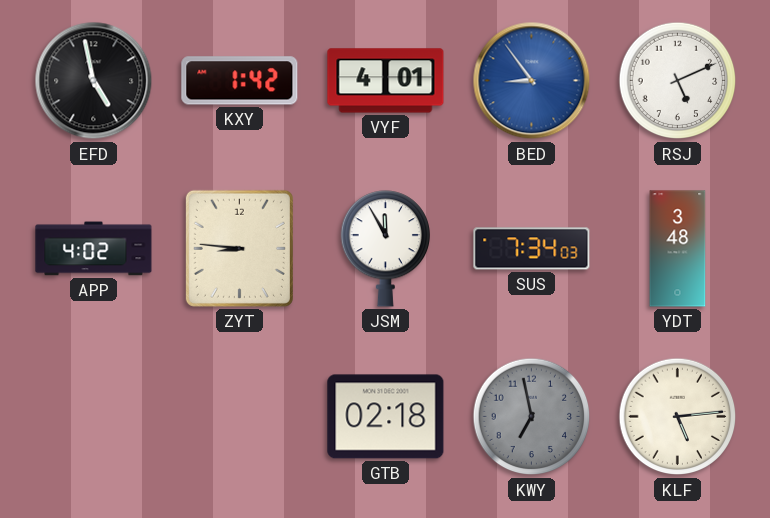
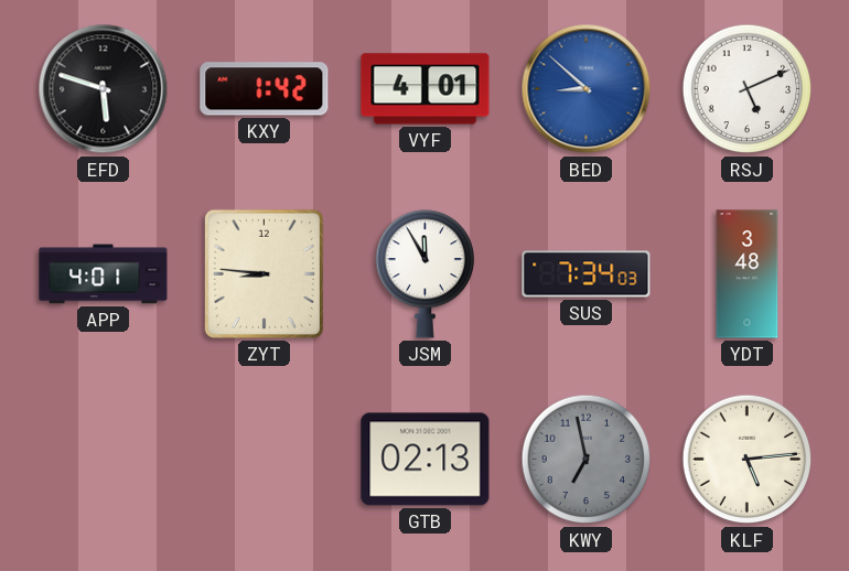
EFD: 4:58 -> 5:48 (104, 89)
BED: 8:54 -> 8:52 (587, 89)
APP: 4:02 -> 4:01 (104, 274)
GTB: 02:18 -> 02:13 (426, 460)
